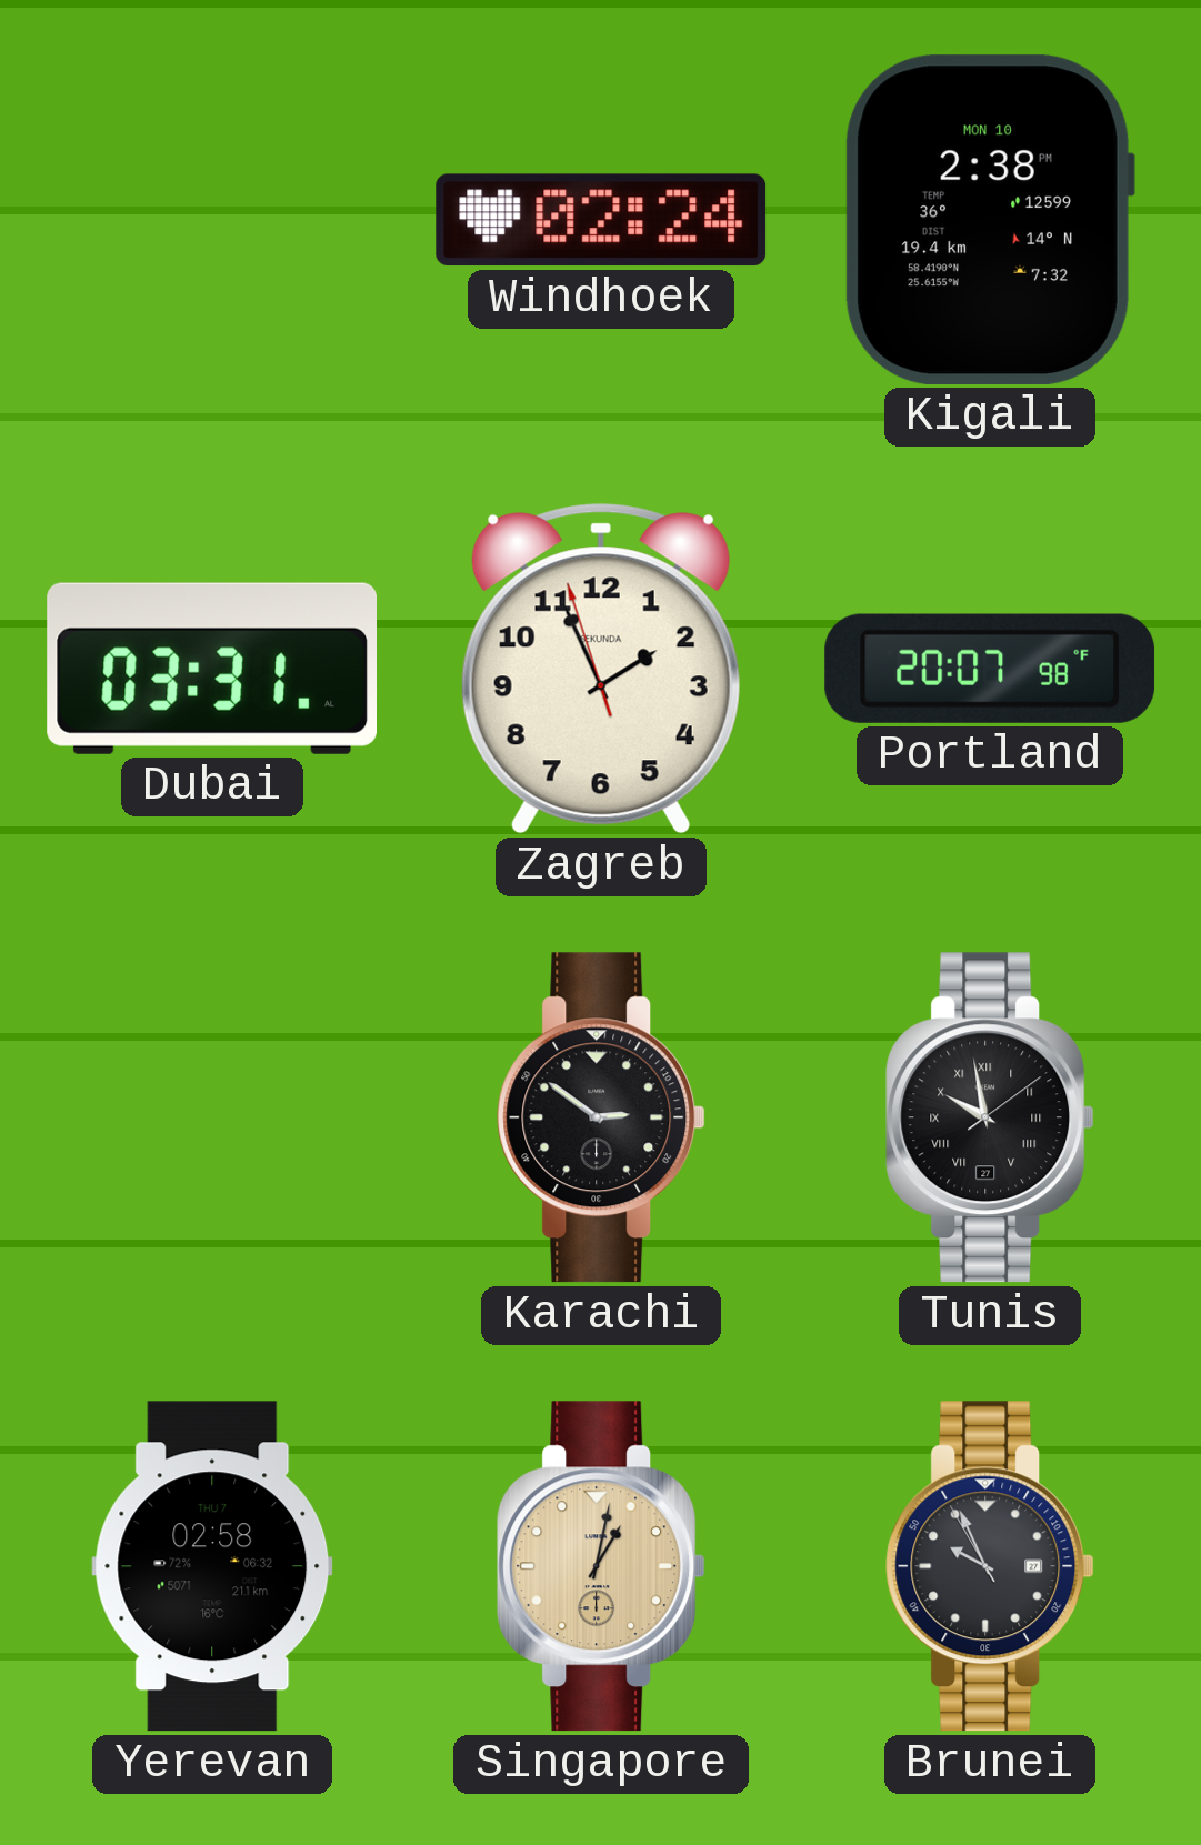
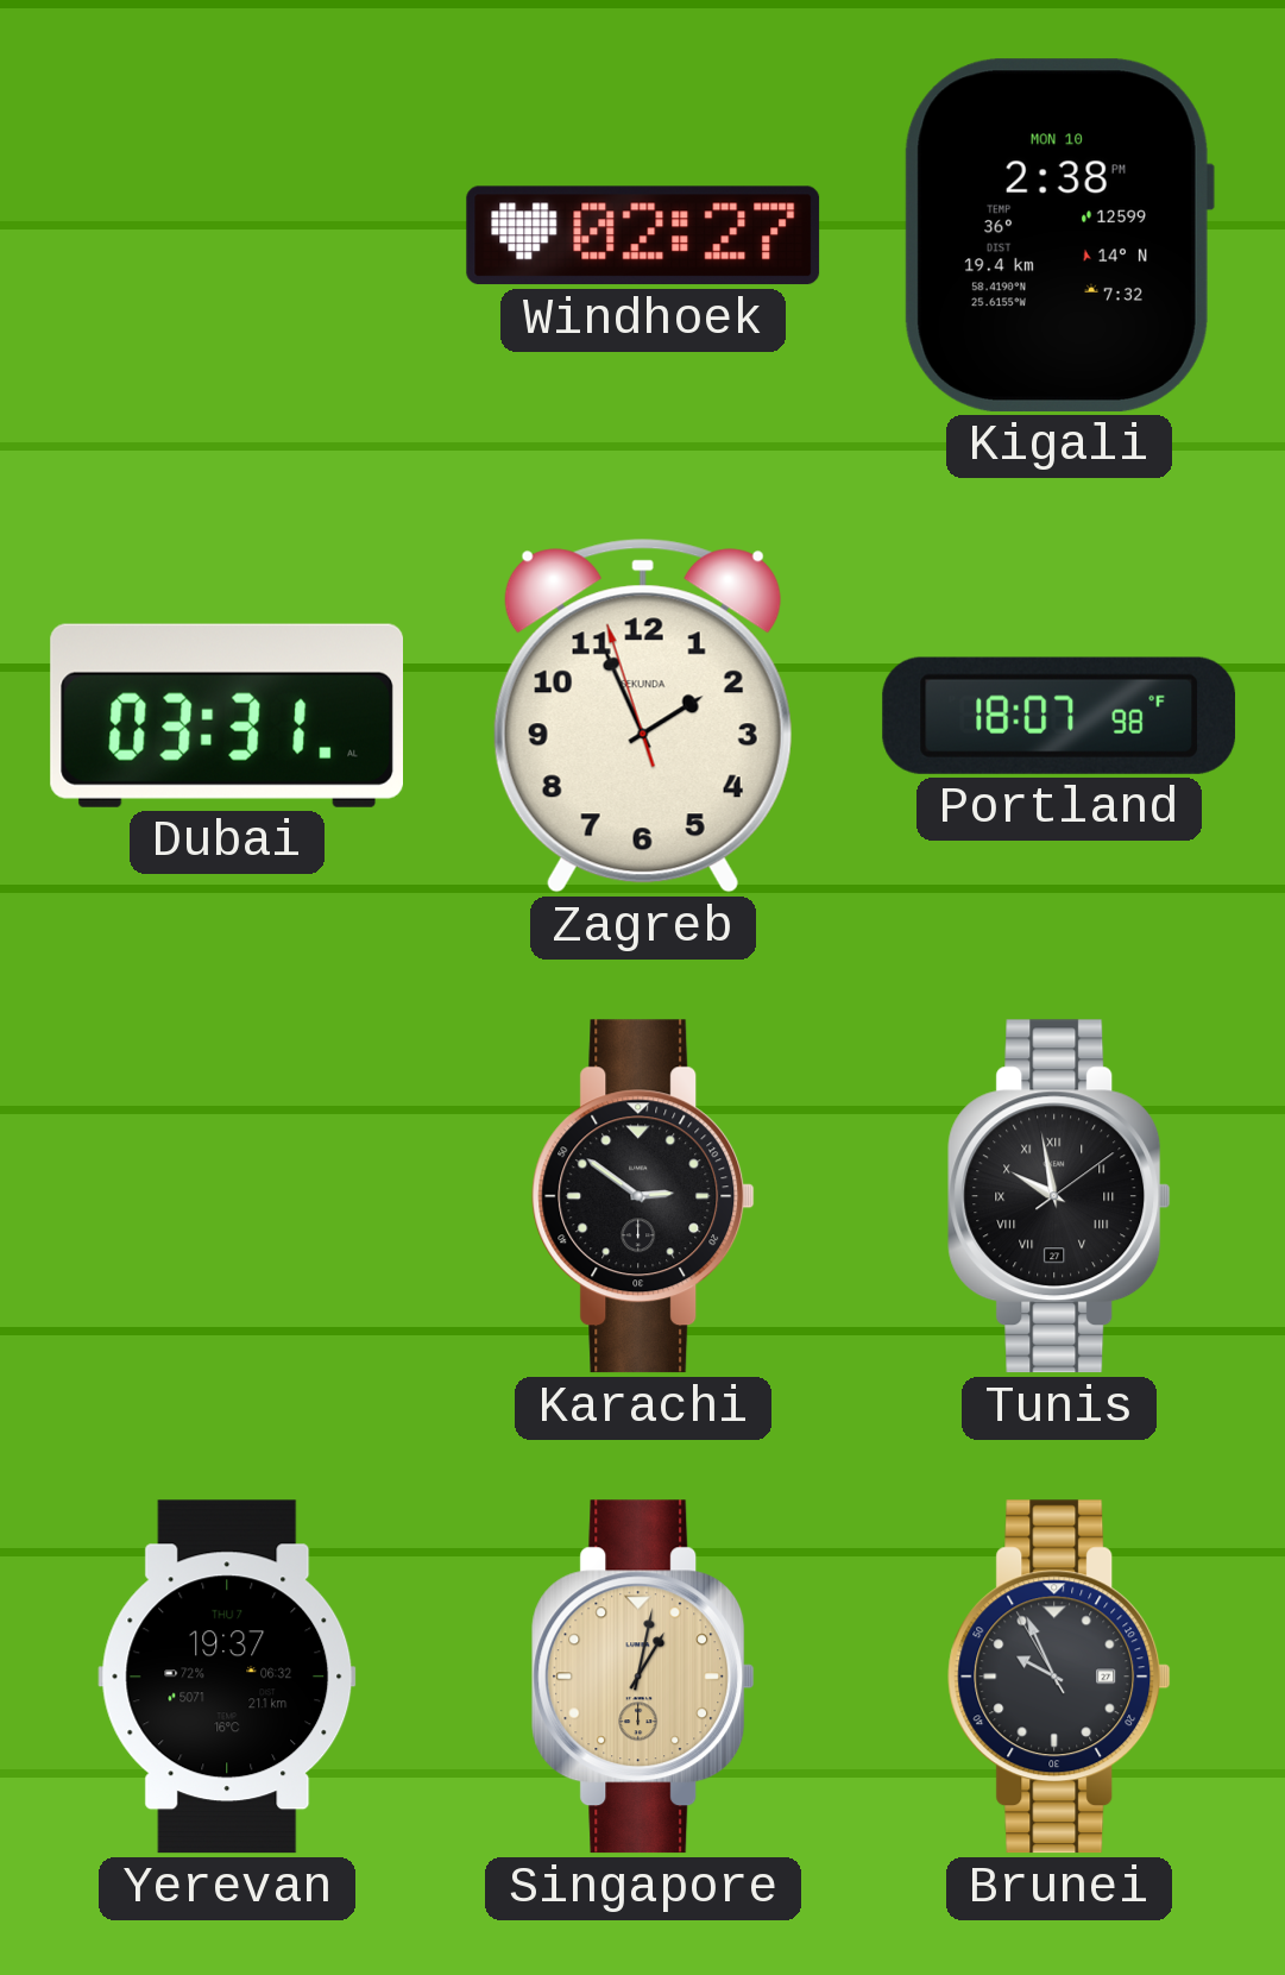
Windhoek: 02:24 -> 02:27 (643, 235)
Portland: 20:07 -> 18:07 (1059, 716)
Yerevan: 02:58 -> 19:37 (227, 1677)
